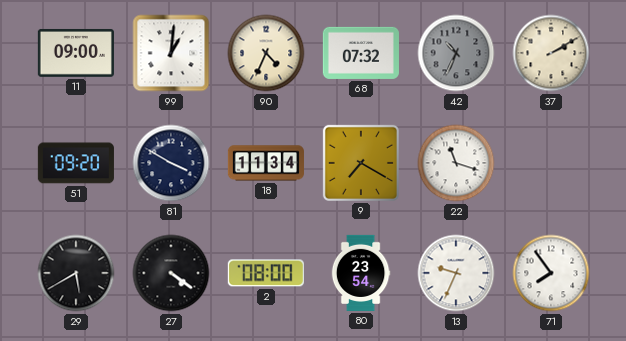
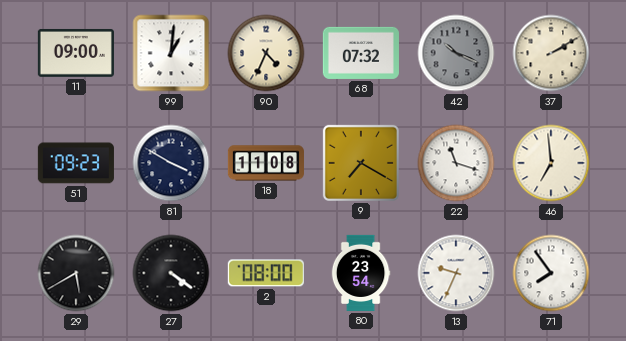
42: 10:34 -> 10:19 (456, 53)
51: 09:20 -> 09:23 (76, 163)
18: 11:34 -> 11:08 (266, 163)
46: none -> 6:59 (551, 163)
